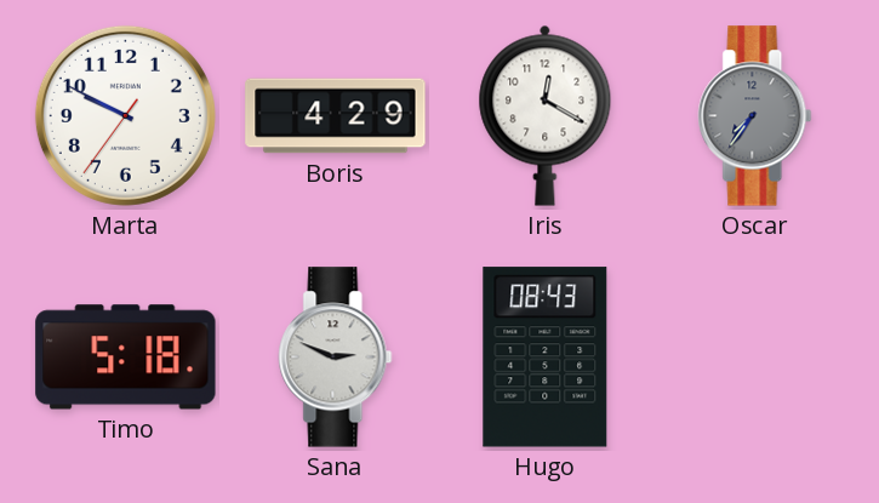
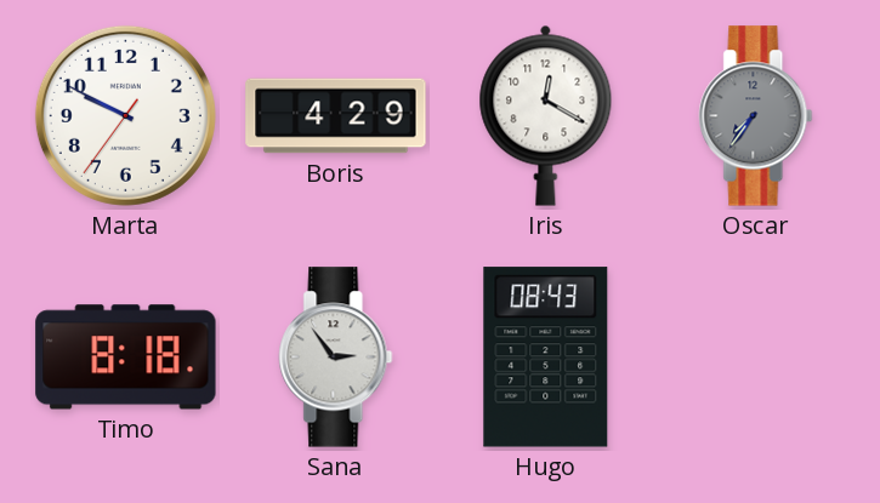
Timo: 5:18 -> 8:18 (126, 358)
Sana: 2:49 -> 2:54 (336, 358)
